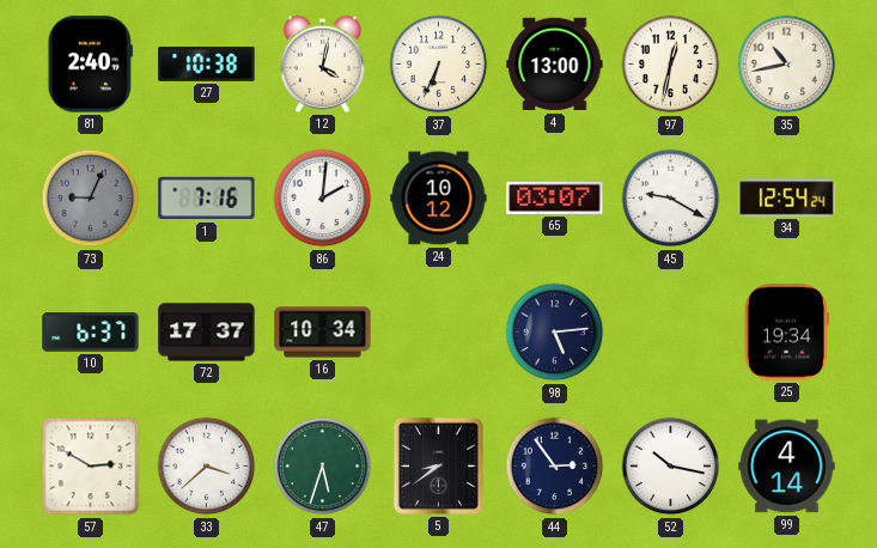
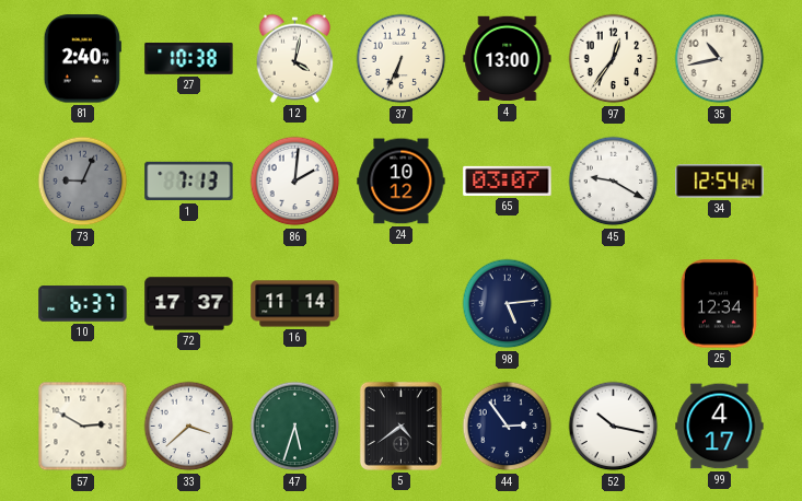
97: 12:32 -> 12:36 (614, 59)
1: 7:16 -> 7:13 (189, 182)
16: 10:34 -> 11:14 (295, 304)
25: 19:34 -> 12:34 (719, 304)
5: 8:39 -> 4:39 (400, 426)
99: 4:14 -> 4:17 (720, 427)
